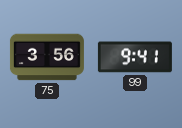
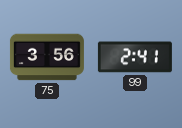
99: 9:41 -> 2:41 (135, 57)
